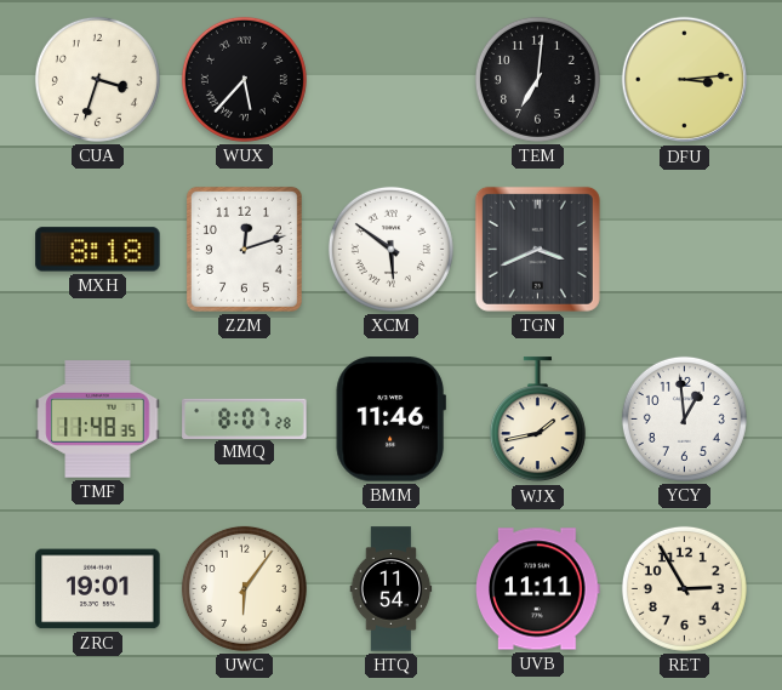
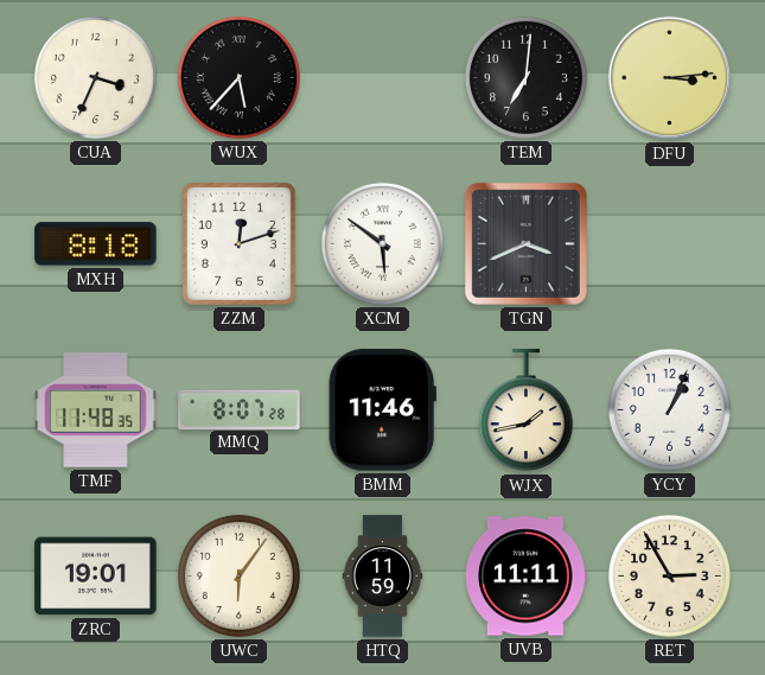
CUA: 3:33 -> 3:34 (95, 77)
YCY: 12:59 -> 1:04 (669, 409)
HTQ: 11:54 -> 11:59 (383, 577)
